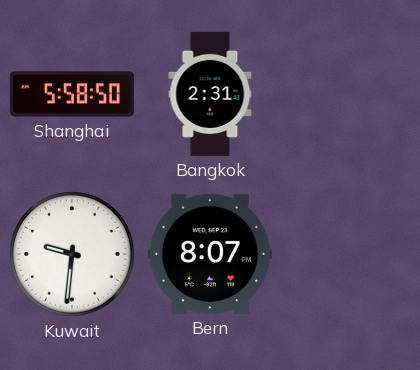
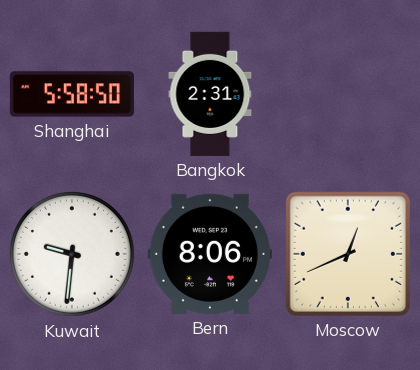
Bern: 8:07 -> 8:06 (210, 254)
Moscow: none -> 12:41 (348, 254)
